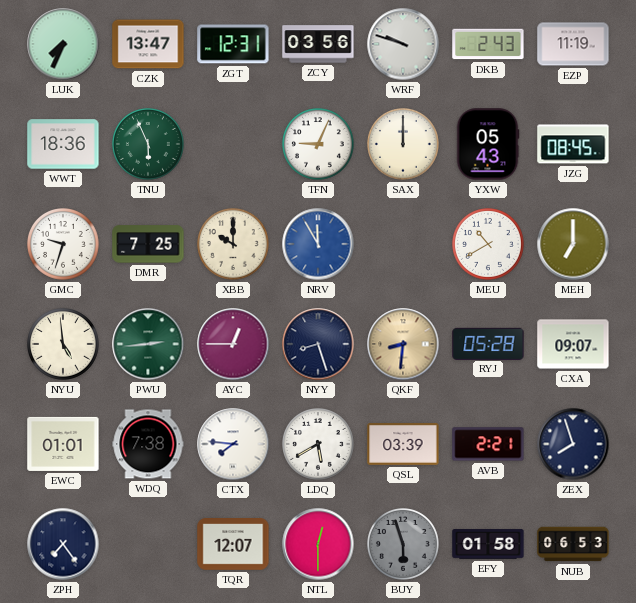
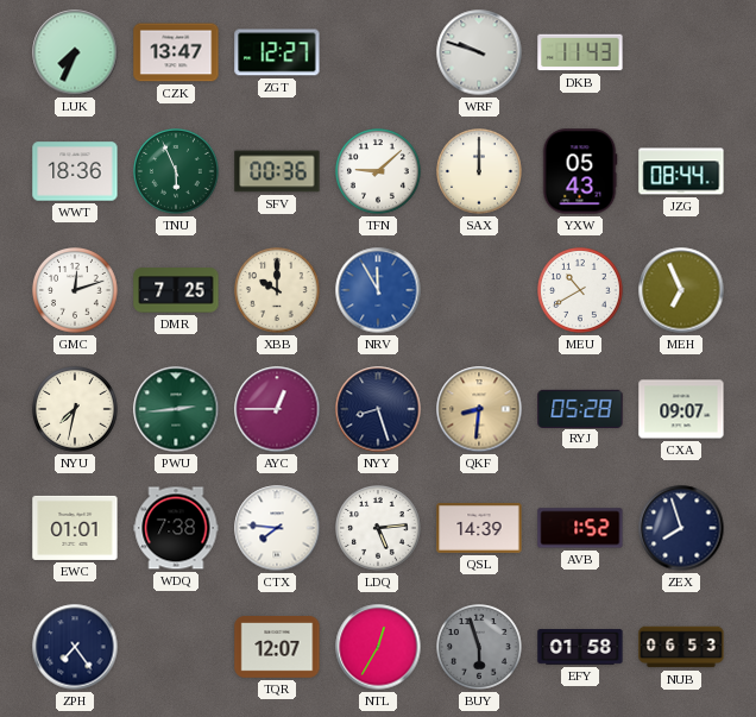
ZGT: 12:31 -> 12:27 (277, 52)
ZCY: 03:56 -> none (318, 44)
DKB: 2:43 -> 11:43 (580, 52)
EZP: 11:19 -> none (573, 44)
SFV: none -> 00:36 (277, 171)
TFN: 9:04 -> 9:08 (379, 172)
JZG: 08:45 -> 08:44 (681, 171)
GMC: 9:33 -> 12:12 (76, 291)
MEH: 7:00 -> 6:56 (681, 290)
NYU: 4:59 -> 7:32 (76, 410)
LDQ: 5:40 -> 5:14 (379, 529)
QSL: 03:39 -> 14:39 (479, 529)
AVB: 2:21 -> 1:52 (580, 528)
NTL: 12:30 -> 12:35 (378, 647)
